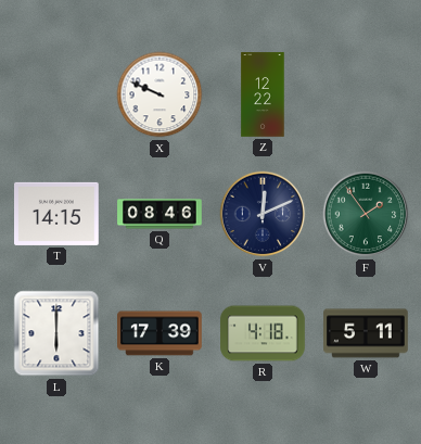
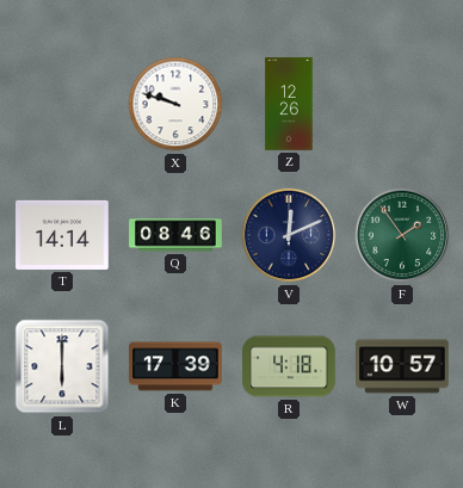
X: 9:49 -> 9:48 (175, 104)
Z: 12:22 -> 12:26 (289, 104)
T: 14:15 -> 14:14 (62, 235)
W: 5:11 -> 10:57 (402, 366)
